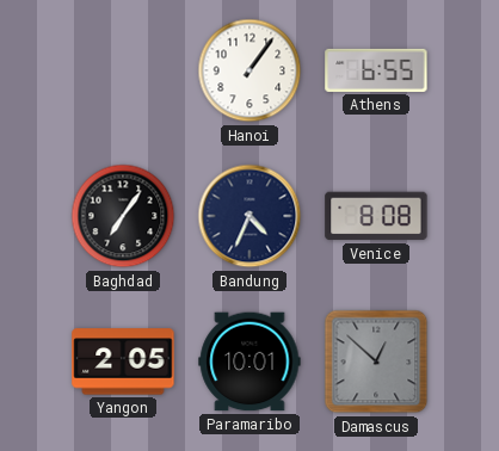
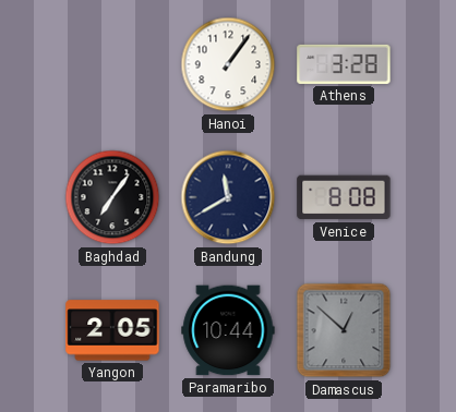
Athens: 6:55 -> 3:28 (344, 64)
Bandung: 4:34 -> 11:40 (228, 197)
Paramaribo: 10:01 -> 10:44 (228, 330)
